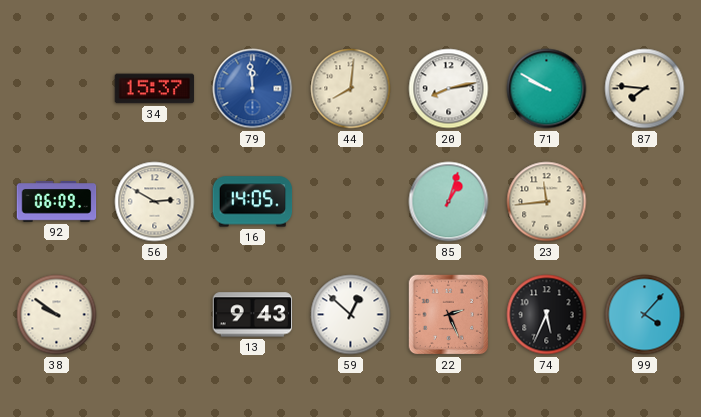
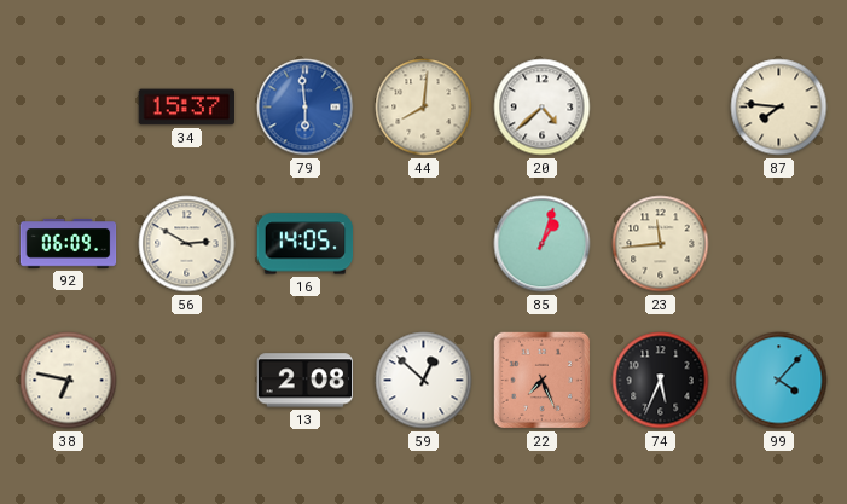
79: 11:59 -> 5:59 (306, 108)
20: 8:13 -> 4:38 (543, 108)
71: 9:50 -> none (547, 89)
38: 9:51 -> 6:47 (69, 381)
13: 9:43 -> 2:08 (306, 381)
22: 2:26 -> 7:26 (543, 381)
